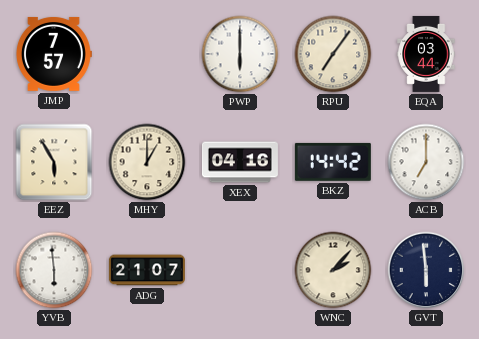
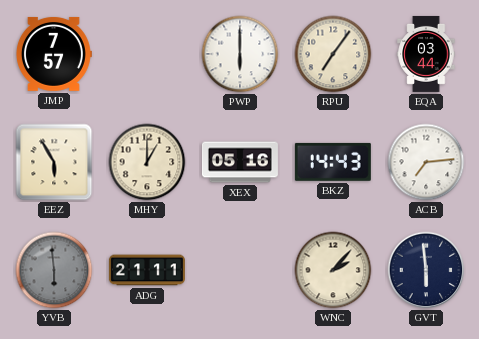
XEX: 04:16 -> 05:16 (240, 162)
BKZ: 14:42 -> 14:43 (333, 162)
ACB: 7:00 -> 7:14 (426, 162)
YVB dial: white -> grey (54, 270)
ADG: 21:07 -> 21:11 (147, 270)
